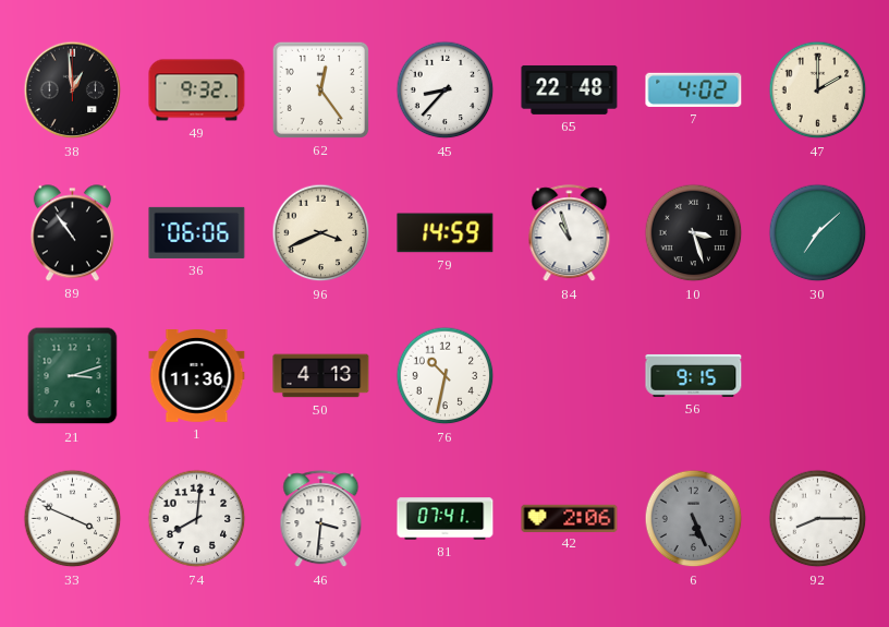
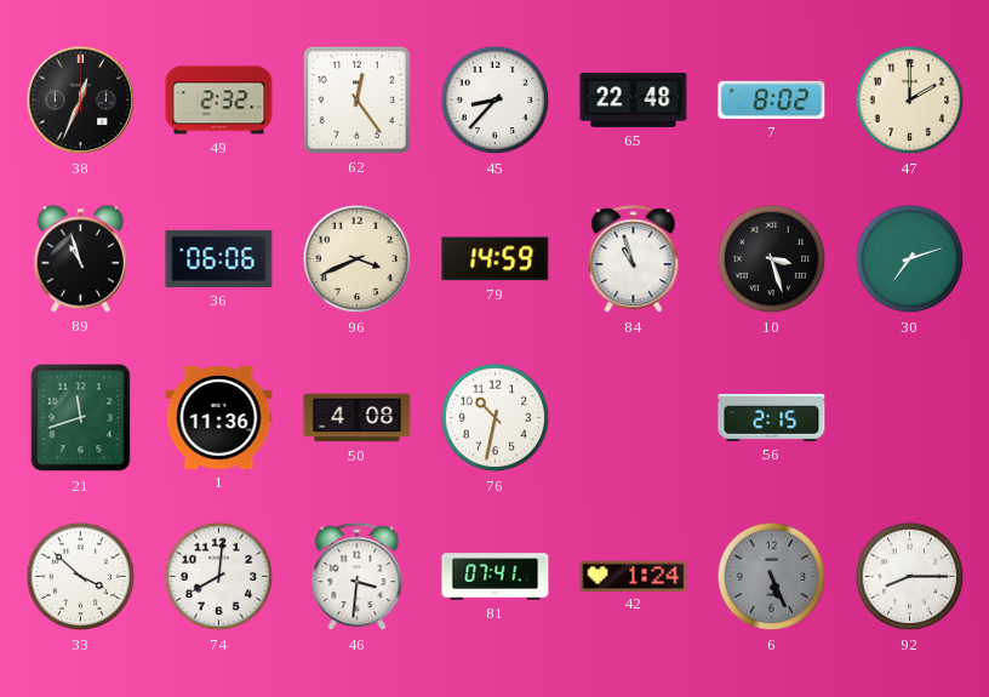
38: 12:59 -> 12:34 (81, 101)
49: 9:32 -> 2:32 (219, 101)
7: 4:02 -> 8:02 (772, 99)
89: 10:54 -> 10:57 (80, 259)
30: 7:08 -> 7:12 (910, 259)
21: 3:12 -> 11:42 (81, 418)
50: 4:13 -> 4:08 (358, 418)
56: 9:15 -> 2:15 (772, 417)
33: 3:49 -> 3:52 (81, 577)
42: 2:06 -> 1:24 (634, 576)
